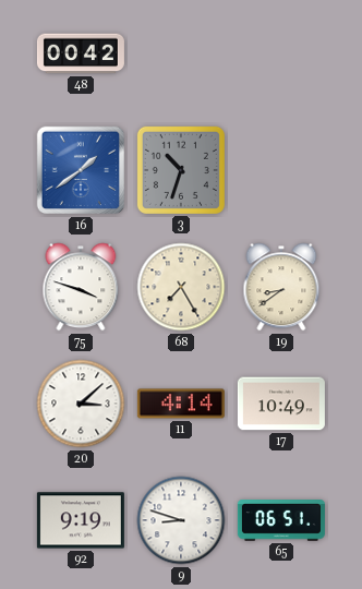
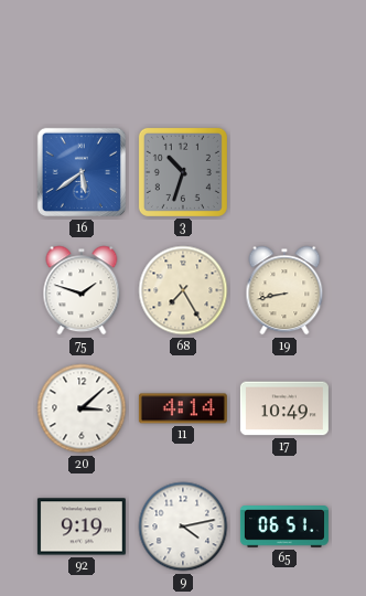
48: 00:42 -> none (81, 53)
16: 1:39 -> 5:39 (82, 172)
75: 3:48 -> 1:48 (82, 290)
19: 8:39 -> 8:43 (284, 290)
9: 8:48 -> 4:13 (183, 526)
